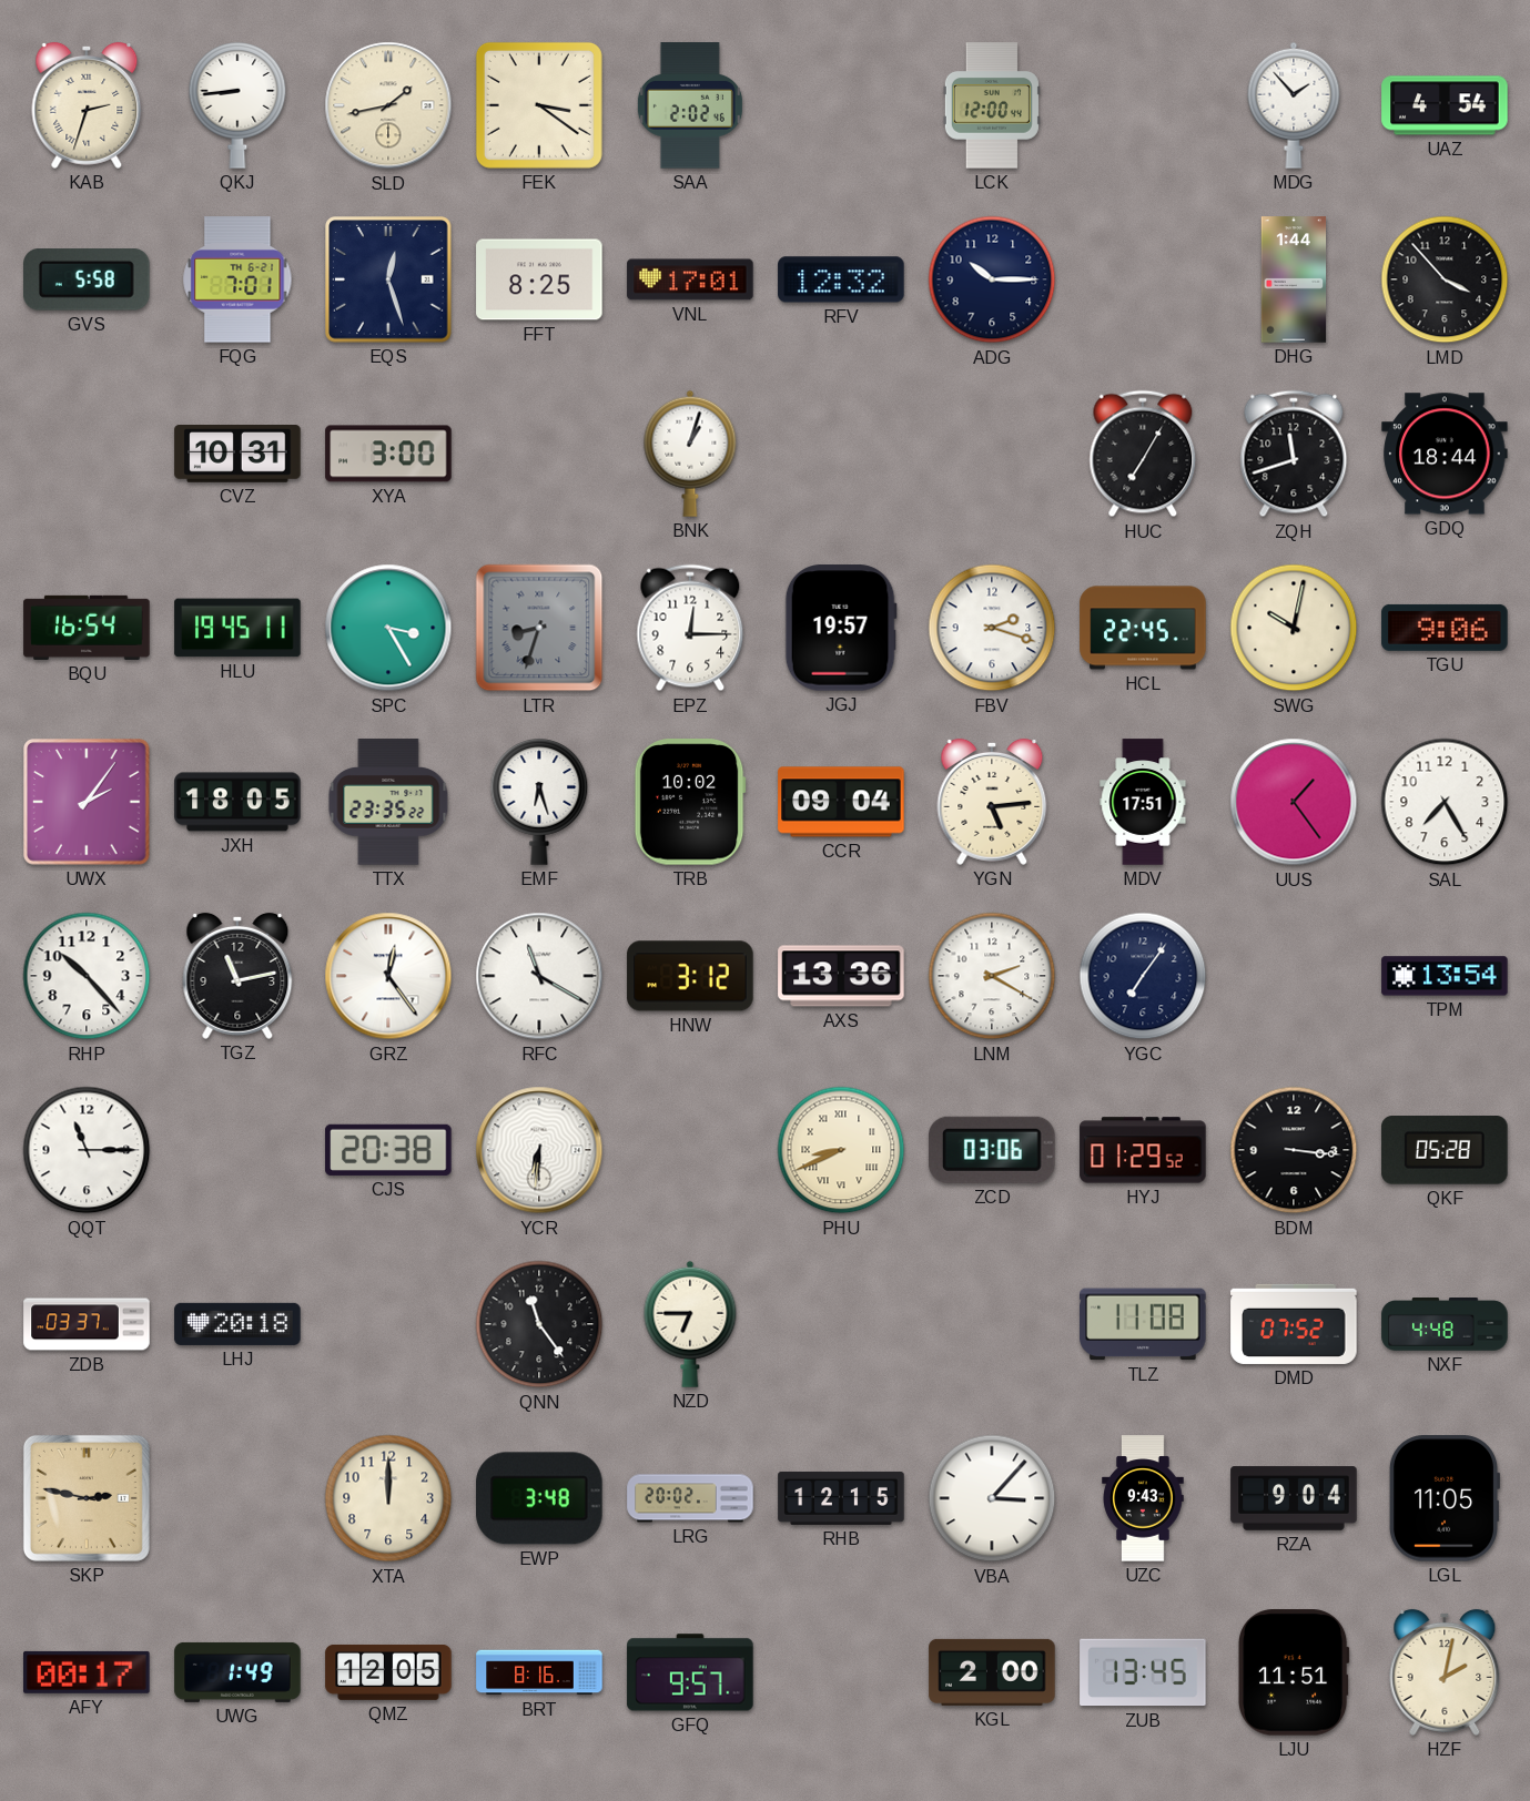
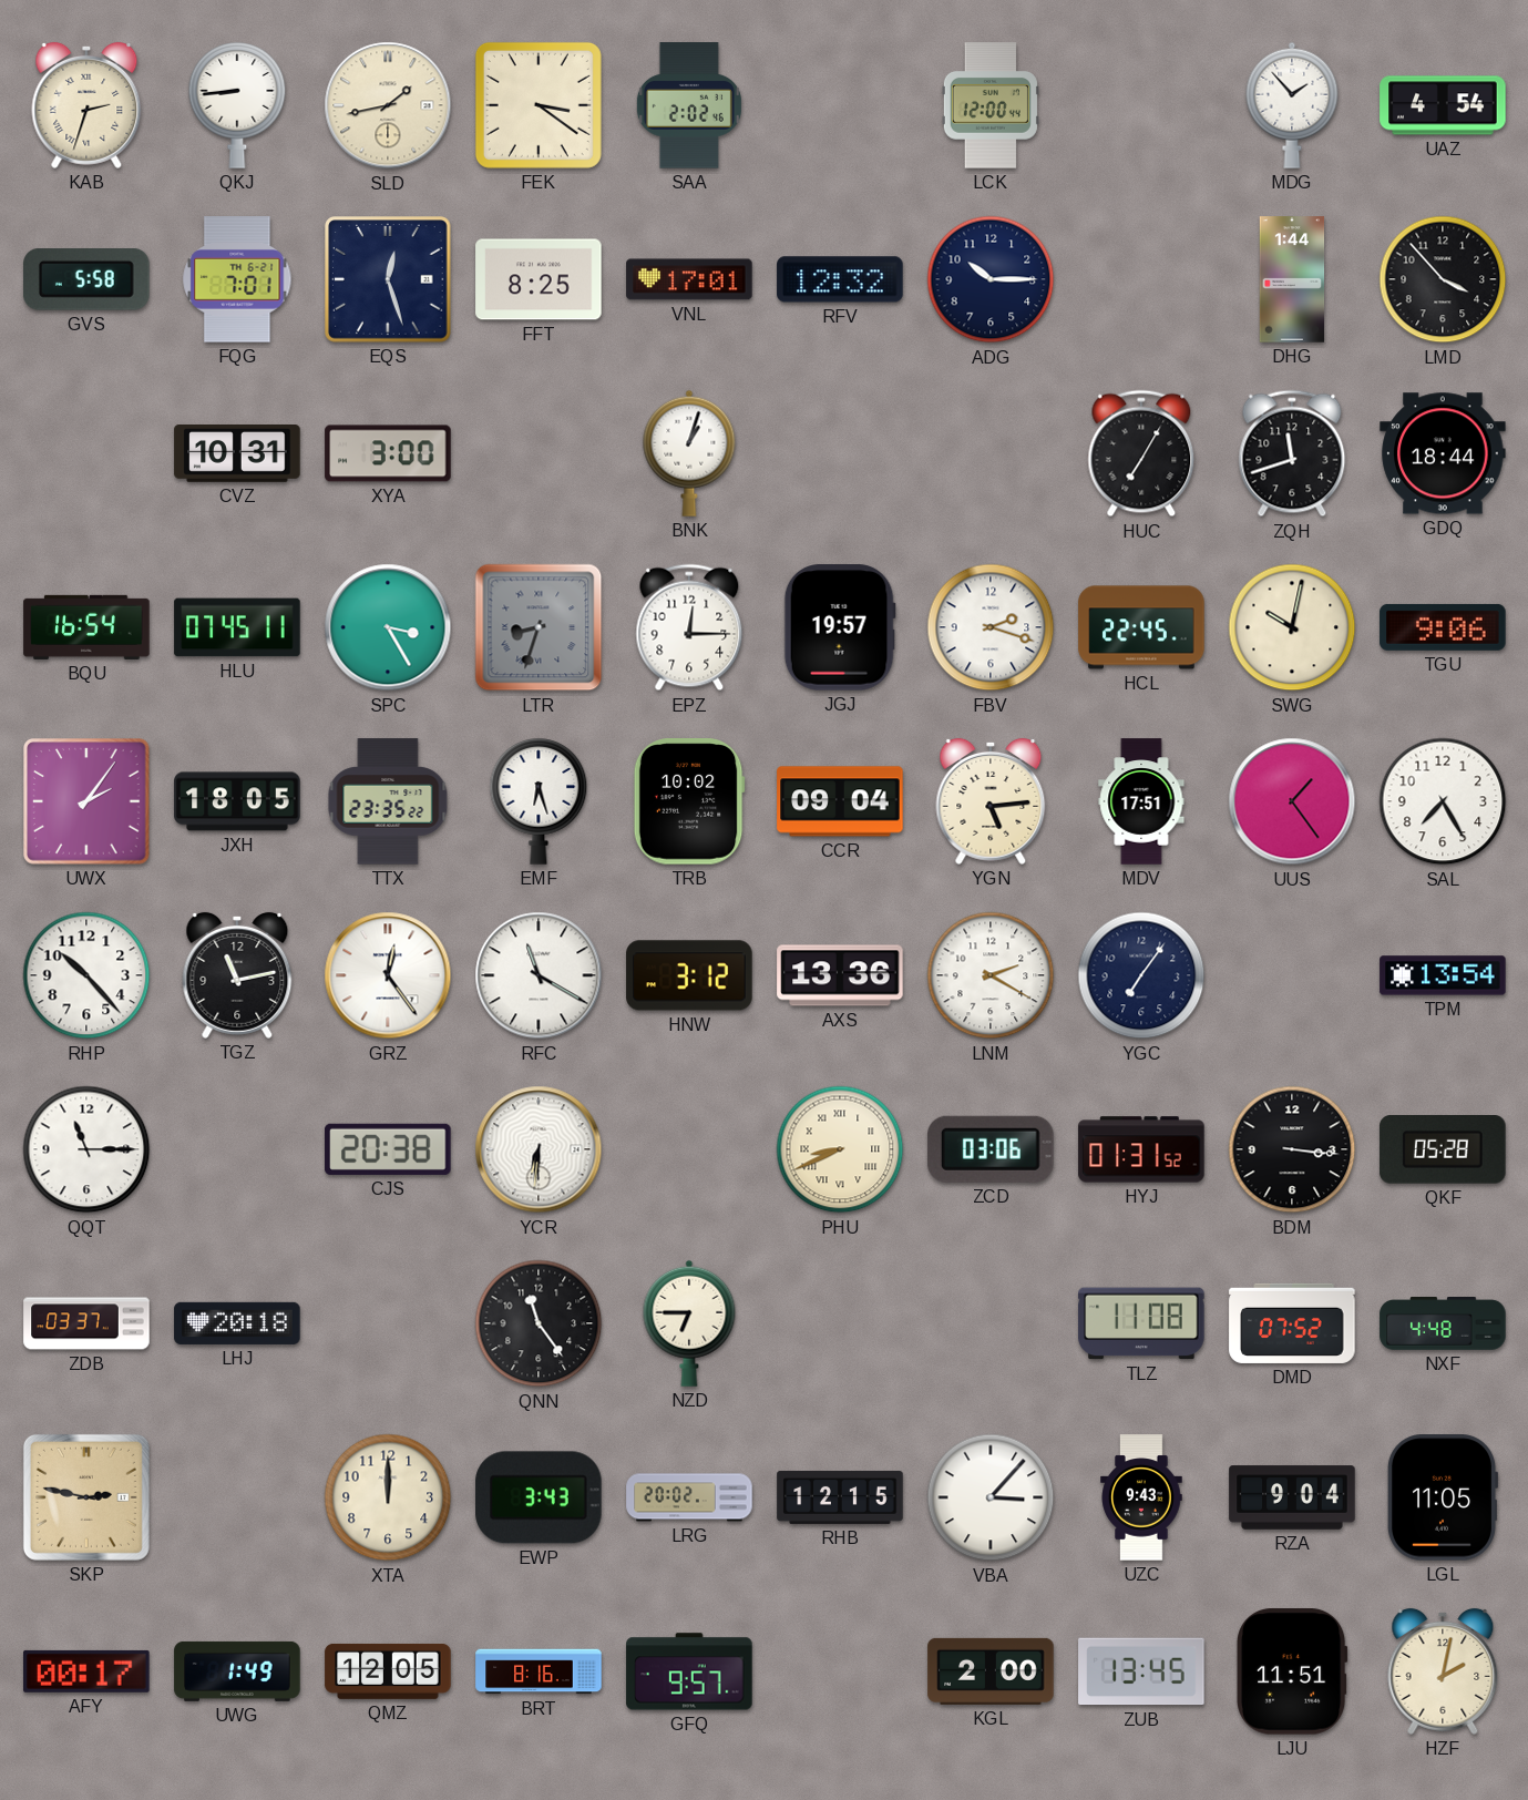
HLU: 19:45 -> 07:45 (237, 627)
HYJ: 01:29 -> 01:31 (1141, 1149)
EWP: 3:48 -> 3:43 (539, 1497)
